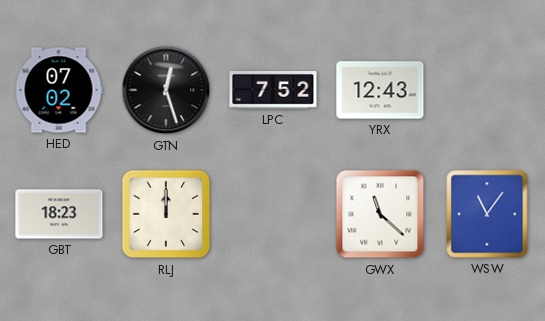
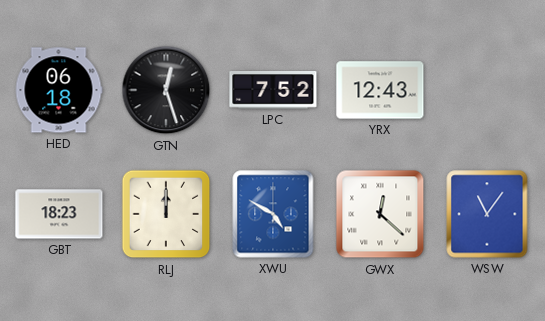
HED: 07:02 -> 06:18 (59, 90)
XWU: none -> 4:50 (273, 214)
GWX: 11:22 -> 12:22 (380, 214)
